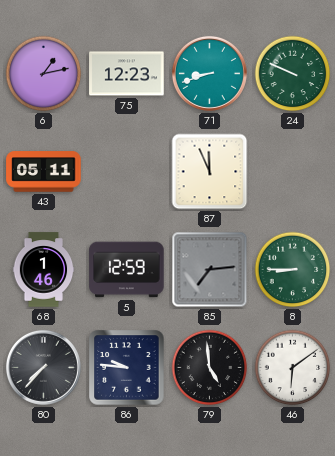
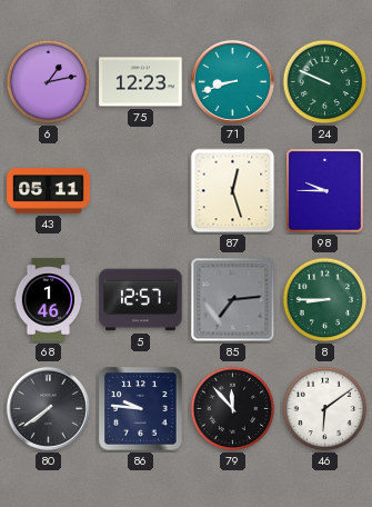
87: 11:56 -> 12:27 (233, 191)
98: none -> 9:45 (325, 191)
5: 12:59 -> 12:57 (141, 300)
80: 7:37 -> 7:39 (48, 408)
79: 4:59 -> 11:53 (233, 409)
